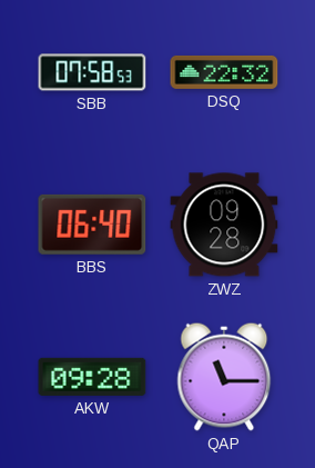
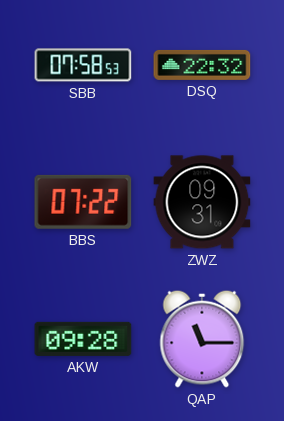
BBS: 06:40 -> 07:22 (83, 202)
ZWZ: 09:28 -> 09:31 (202, 202)
